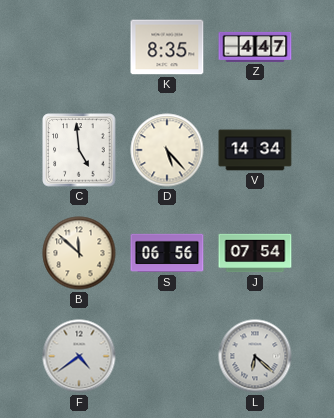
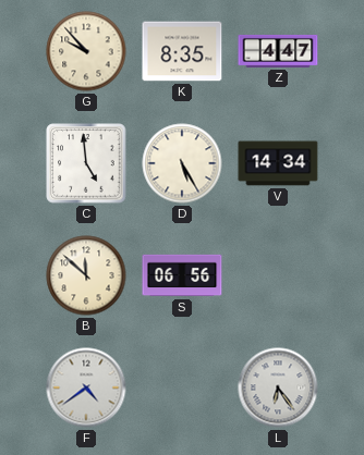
G: none -> 9:53 (86, 51)
D: 5:23 -> 5:25 (182, 163)
J: 07:54 -> none (255, 253)
L: 6:22 -> 6:24 (278, 388)
